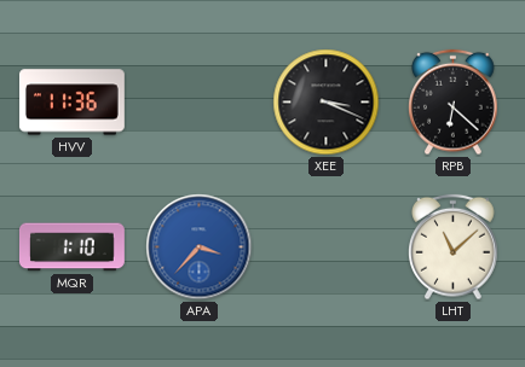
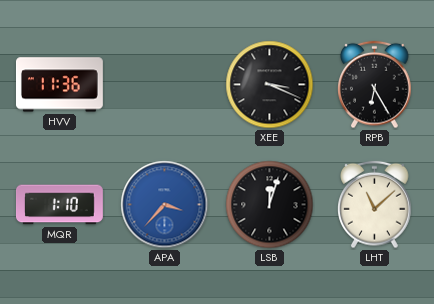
RPB: 6:22 -> 6:25 (375, 85)
LSB: none -> 12:03 (270, 205)
